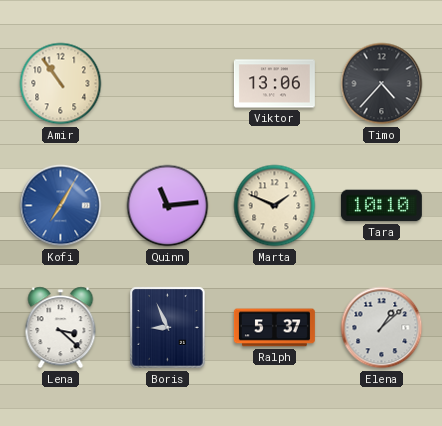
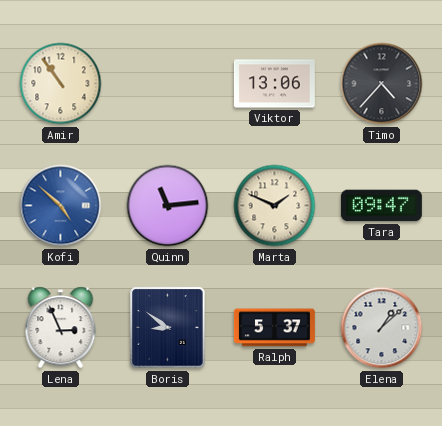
Kofi: 7:05 -> 4:52 (61, 206)
Tara: 10:10 -> 09:47 (381, 206)
Lena: 3:22 -> 2:56 (61, 328)
Boris: 8:56 -> 8:51 (168, 328)
